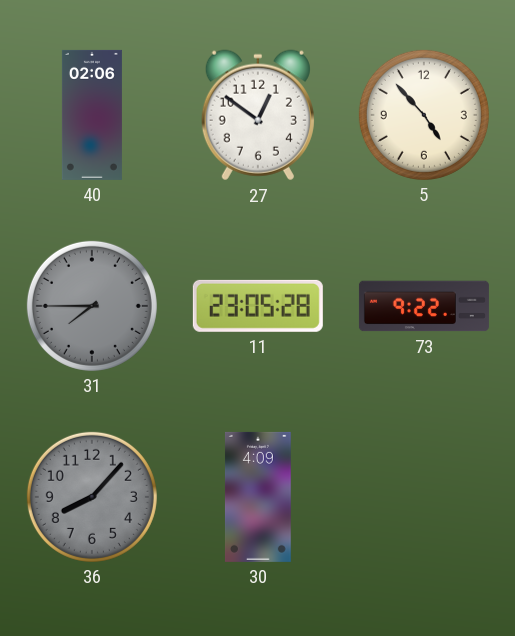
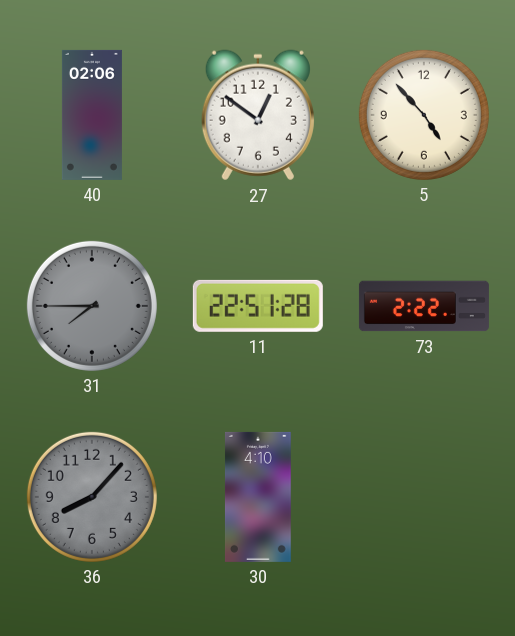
11: 23:05 -> 22:51 (258, 306)
73: 9:22 -> 2:22 (424, 306)
30: 4:09 -> 4:10 (258, 497)
